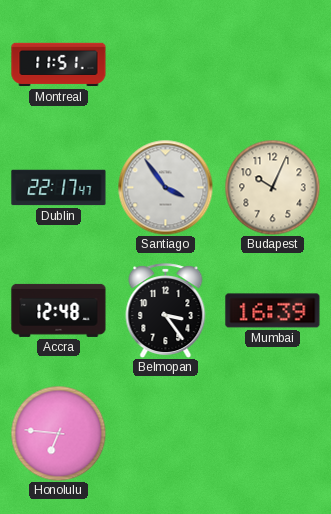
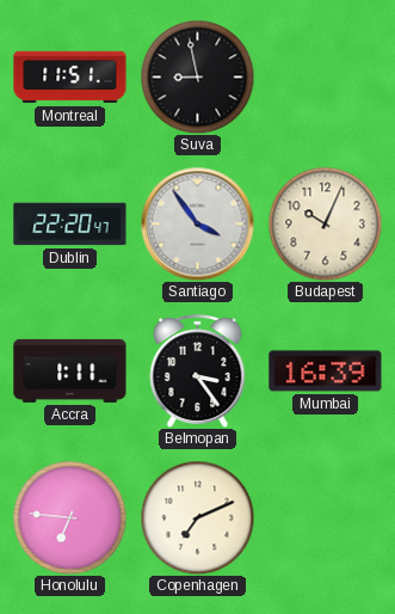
Suva: none -> 8:58 (197, 76)
Dublin: 22:17 -> 22:20 (70, 225)
Accra: 12:48 -> 1:11 (70, 370)
Copenhagen: none -> 7:11 (197, 517)
